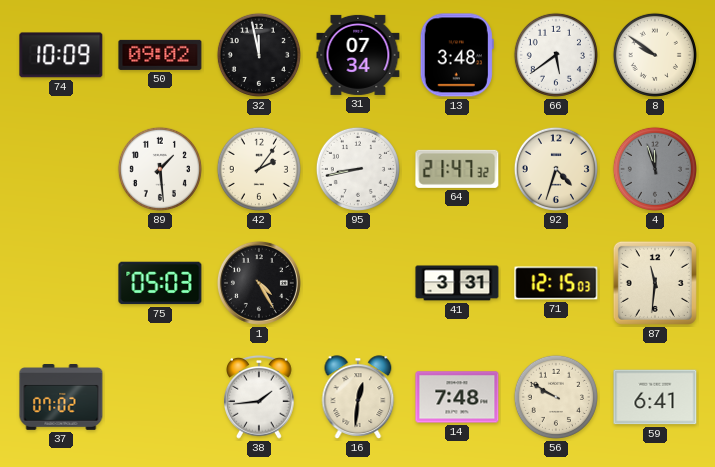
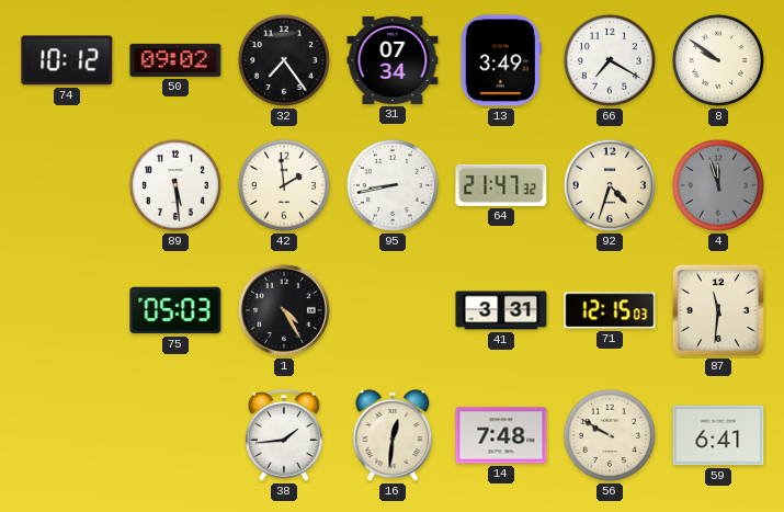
74: 10:09 -> 10:12 (67, 60)
32: 11:58 -> 7:24 (284, 60)
13: 3:48 -> 3:49 (501, 60)
66: 5:39 -> 7:20 (610, 60)
89: 1:29 -> 5:29 (175, 185)
42: 2:06 -> 1:59 (284, 185)
37: 07:02 -> none (61, 398)
